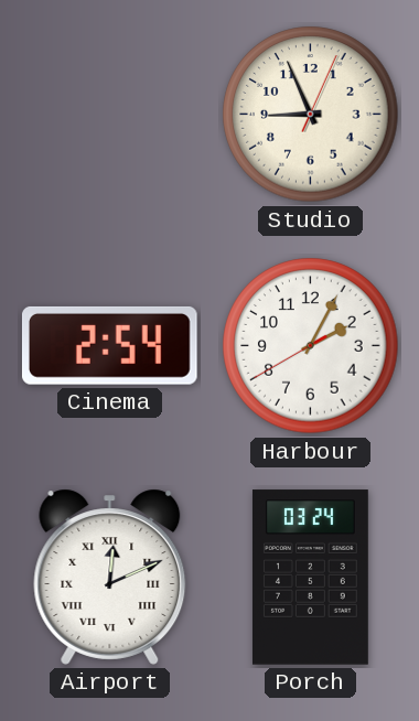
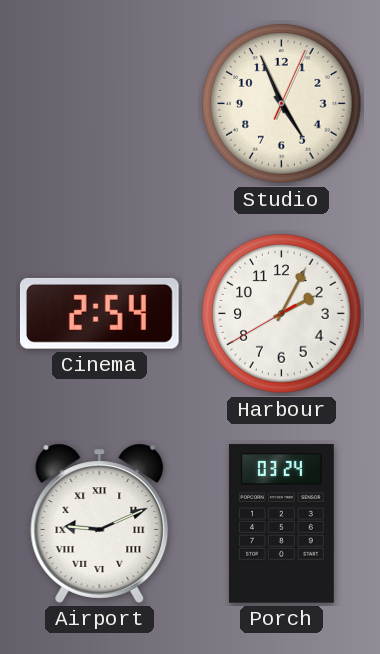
Studio: 8:56 -> 4:56 (282, 104)
Airport: 12:11 -> 9:11 (100, 523)
